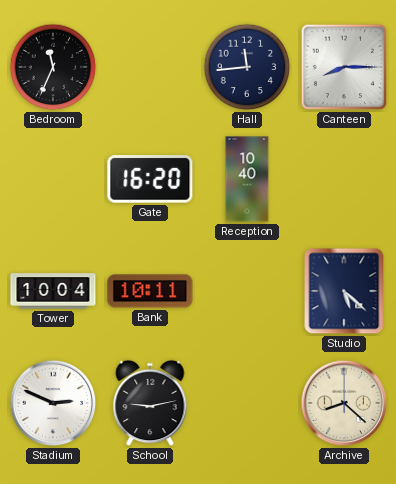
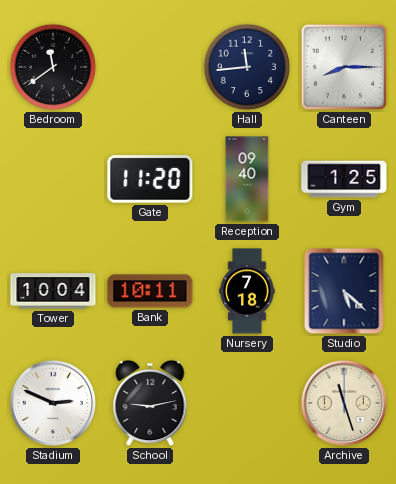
Bedroom: 11:34 -> 11:39 (53, 67)
Gate: 16:20 -> 11:20 (150, 179)
Reception: 10:40 -> 09:40 (247, 179)
Gym: none -> 1:25 (344, 179)
Nursery: none -> 7:18 (247, 291)
Archive: 8:22 -> 11:27 (344, 403)
